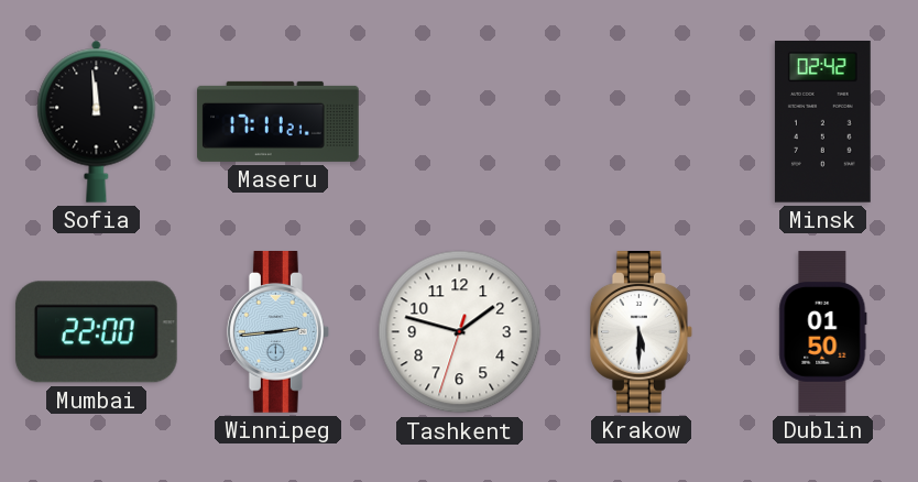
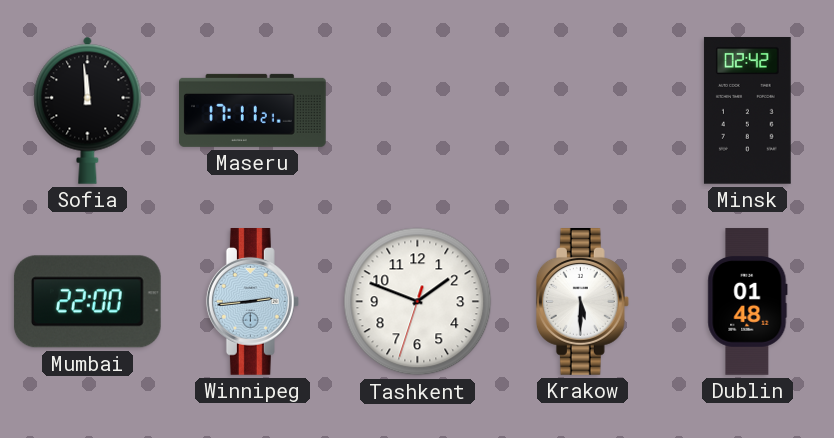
Tashkent: 1:47 -> 1:48 (418, 302)
Dublin: 01:50 -> 01:48 (748, 302)
